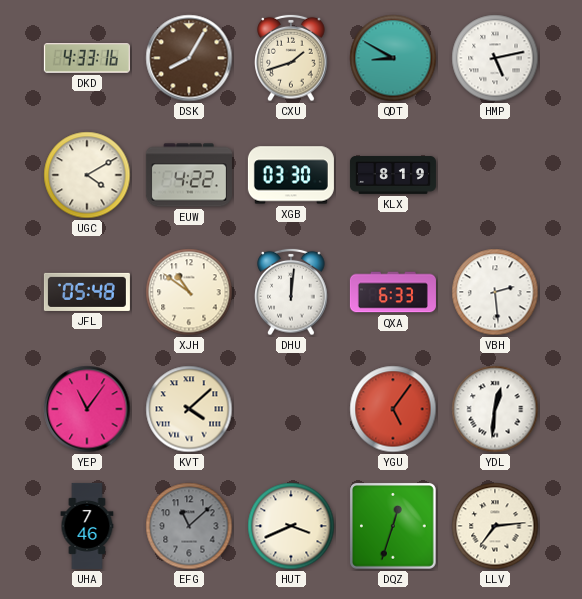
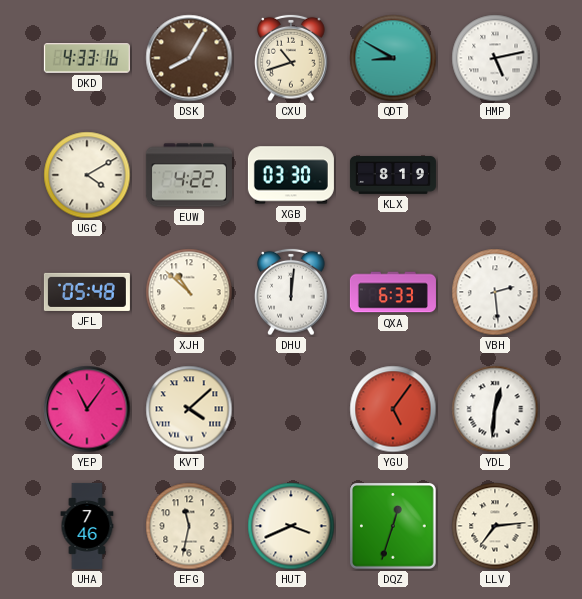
CXU: 1:42 -> 10:42 (291, 58)
XJH: 10:51 -> 10:52 (189, 292)
EFG: 11:08 -> 11:32 (189, 526)
EFG dial: grey -> cream (189, 526)
